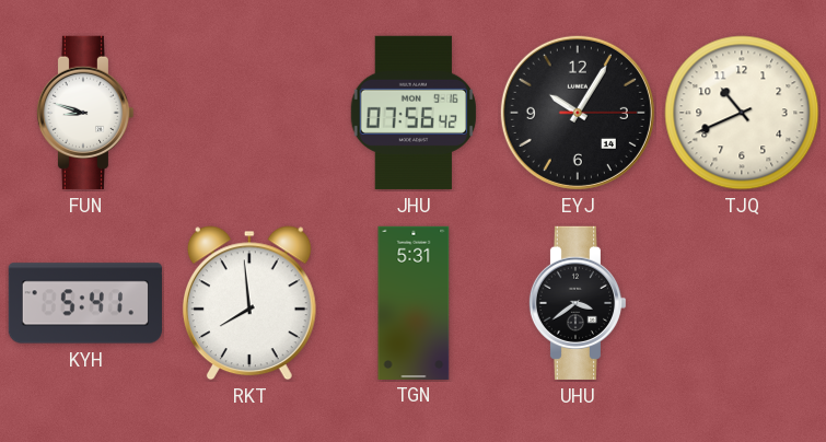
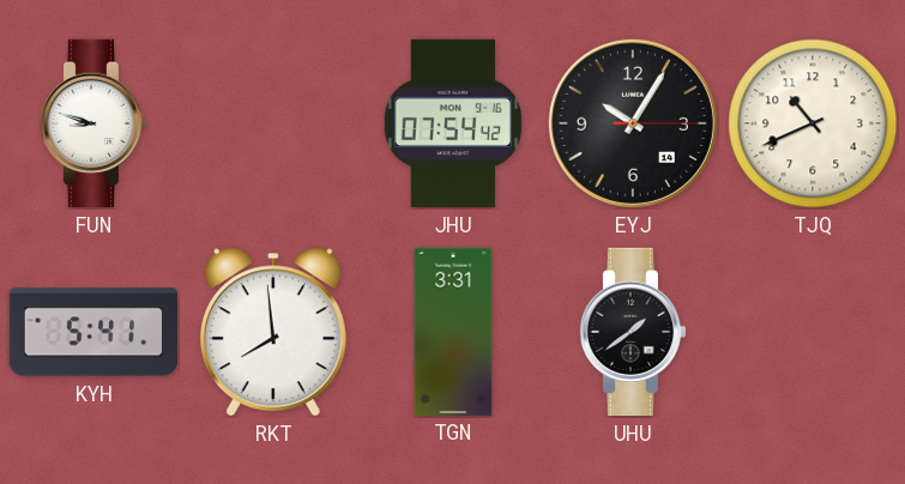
JHU: 07:56 -> 07:54 (453, 123)
TGN: 5:31 -> 3:31 (453, 331)
UHU: 3:39 -> 1:39 (633, 332)
